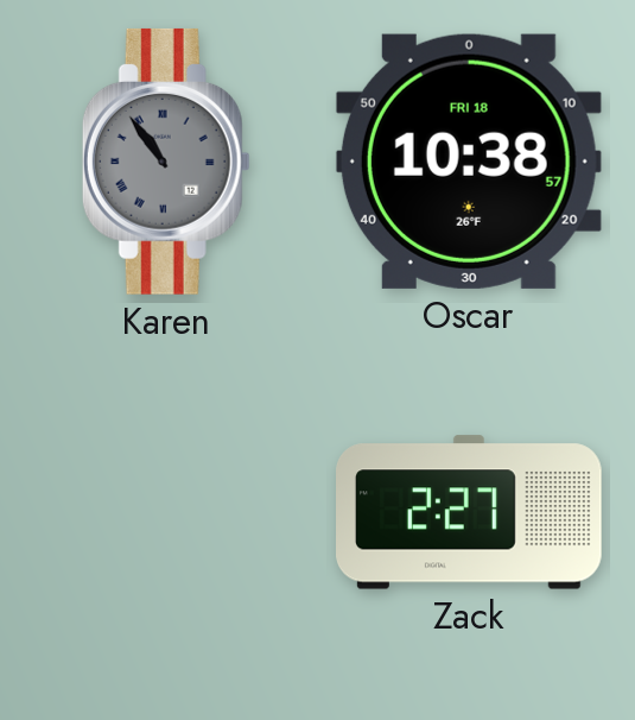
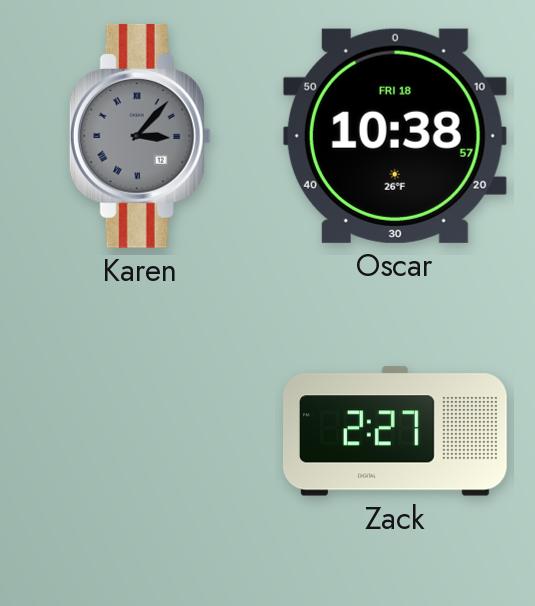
Karen: 10:54 -> 3:07 (140, 136)
